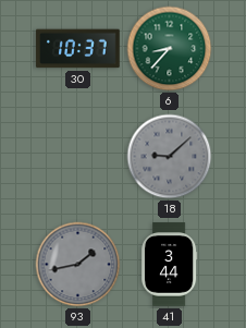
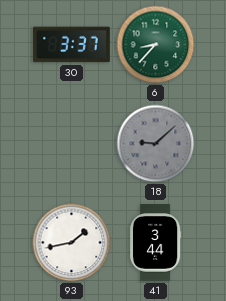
30: 10:37 -> 3:37 (72, 45)
93 dial: grey -> white (72, 243)
